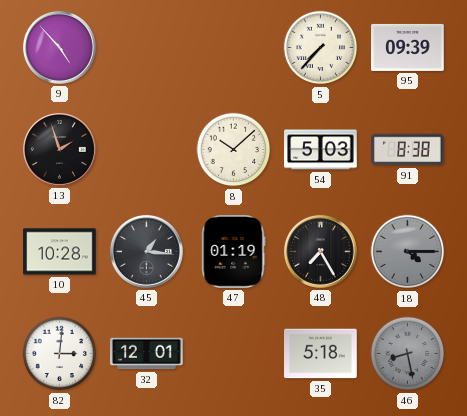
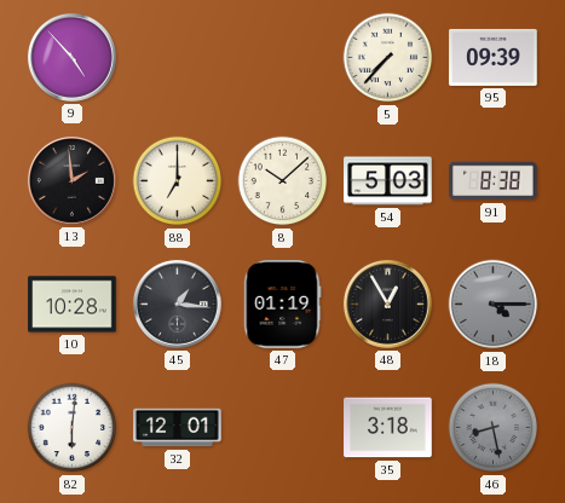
13: 1:57 -> 1:59 (71, 180)
88: none -> 7:00 (178, 181)
48: 7:25 -> 12:55 (387, 303)
82: 3:01 -> 6:01 (73, 428)
35: 5:18 -> 3:18 (388, 428)
